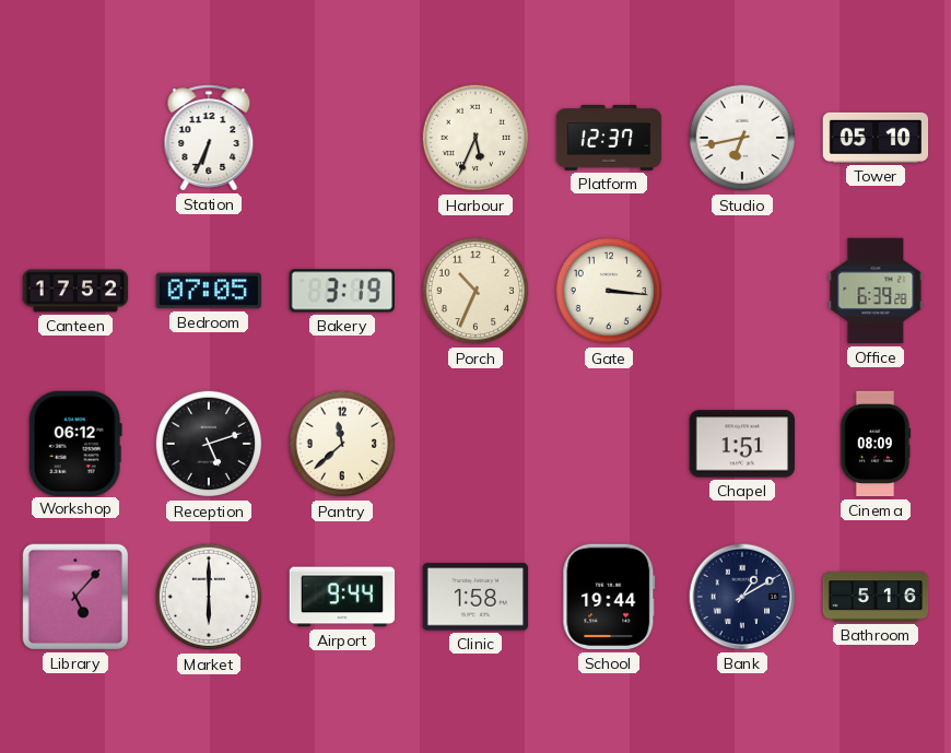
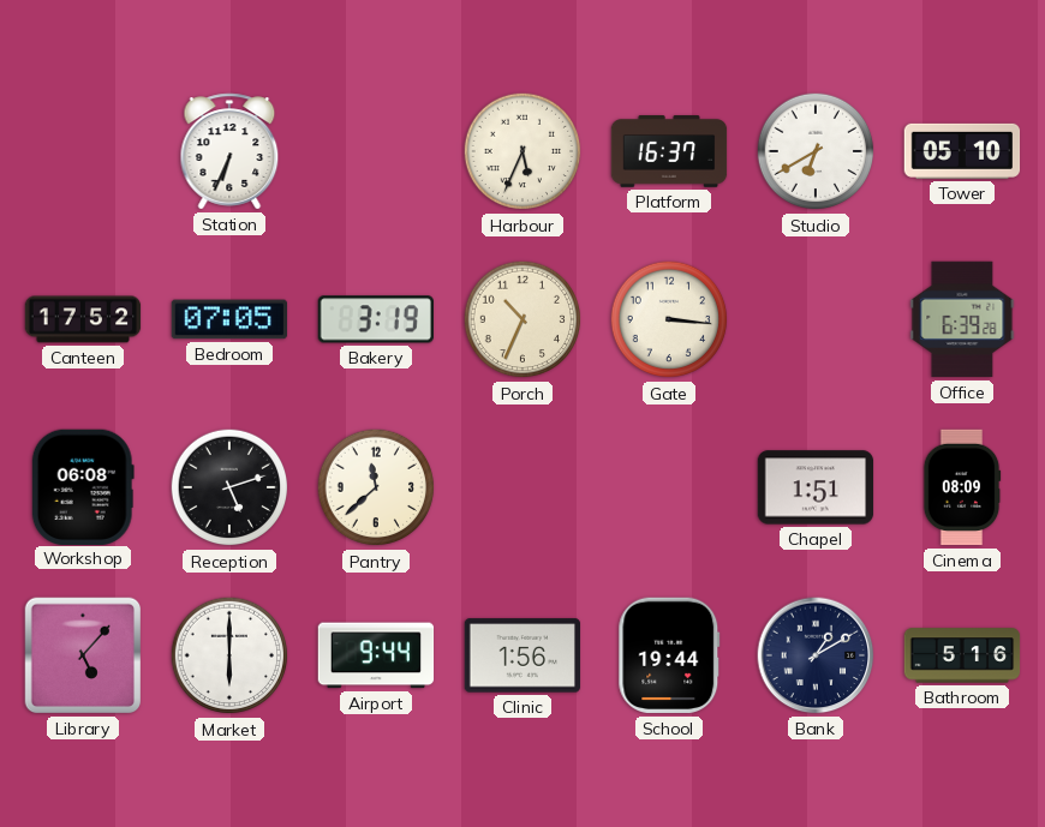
Platform: 12:37 -> 16:37 (669, 151)
Studio: 6:43 -> 6:40 (816, 151)
Workshop: 06:12 -> 06:08 (83, 486)
Clinic: 1:58 -> 1:56 (522, 655)
